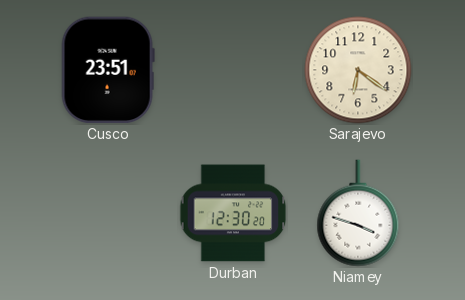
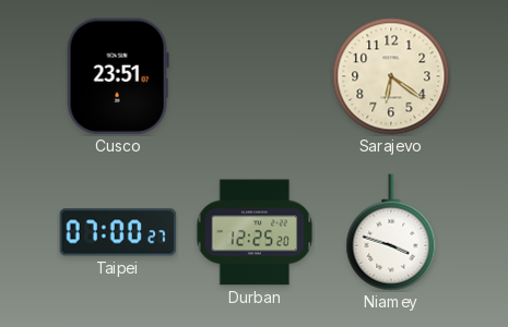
Taipei: none -> 07:00 (118, 232)
Durban: 12:30 -> 12:25 (255, 232)
